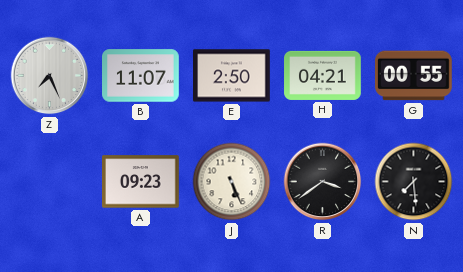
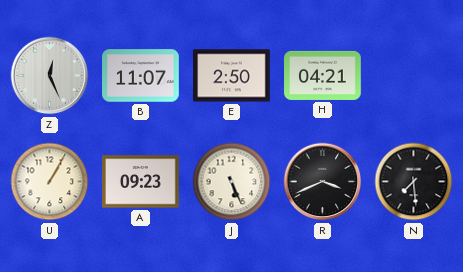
Z: 7:26 -> 12:26 (50, 76)
G: 00:55 -> none (414, 76)
U: none -> 1:05 (50, 182)
R: 3:39 -> 3:41 (323, 182)
